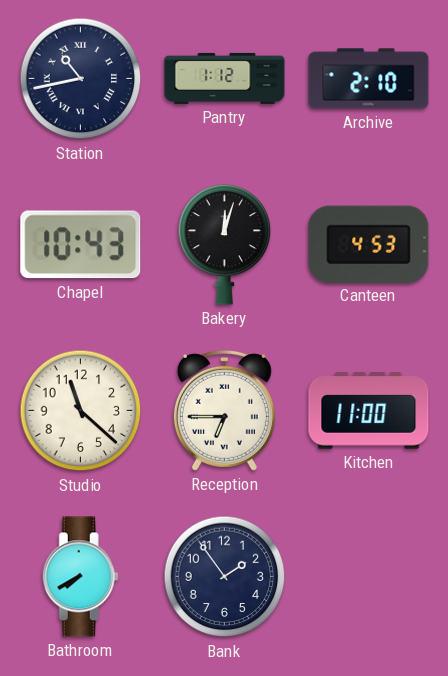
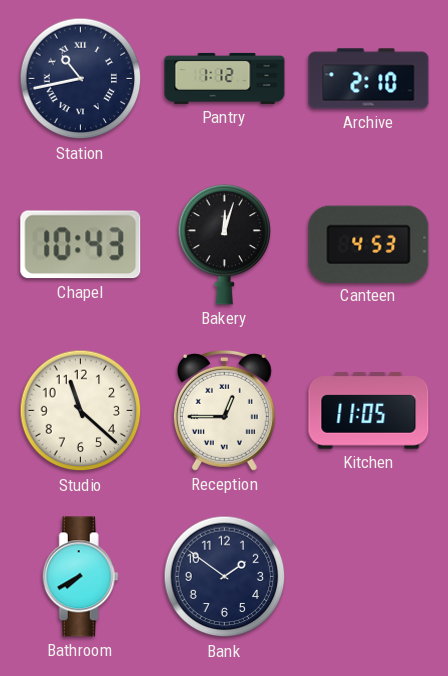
Reception: 6:45 -> 12:45 (224, 410)
Kitchen: 11:00 -> 11:05 (369, 411)
Bank: 1:54 -> 1:51 (225, 577)
